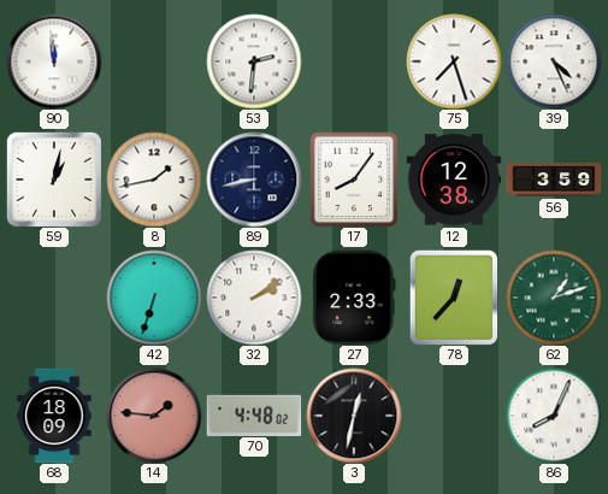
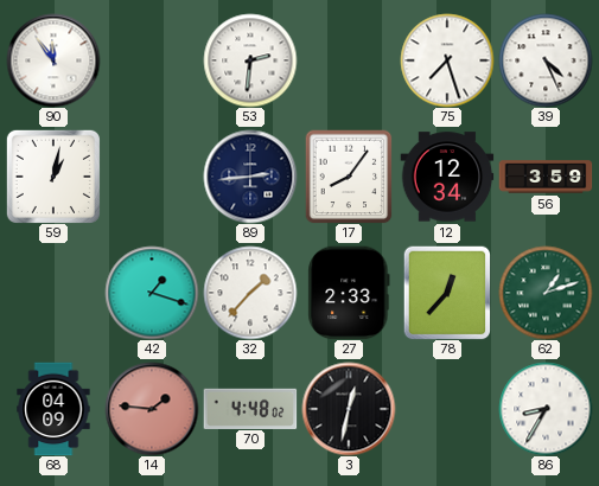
90: 11:59 -> 11:54 (53, 60)
8: 1:43 -> none (154, 180)
89: 8:43 -> 2:44 (250, 177)
12: 12:38 -> 12:34 (447, 177)
42: 6:33 -> 1:18 (152, 293)
32: 2:09 -> 1:37 (250, 293)
68: 18:09 -> 04:09 (53, 409)
86: 8:04 -> 8:35 (546, 409)
